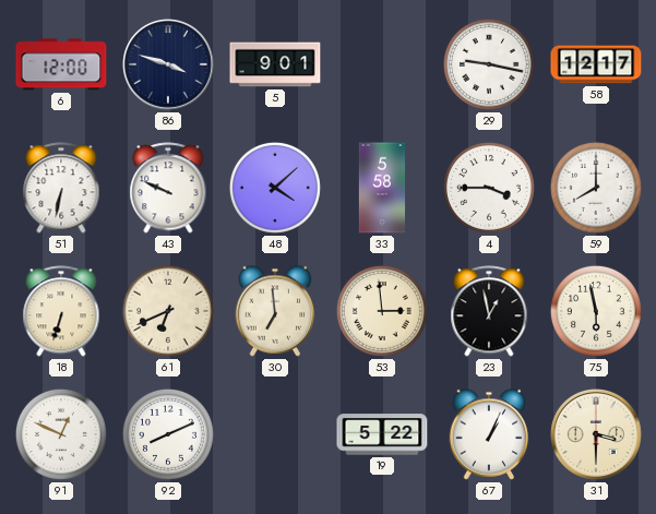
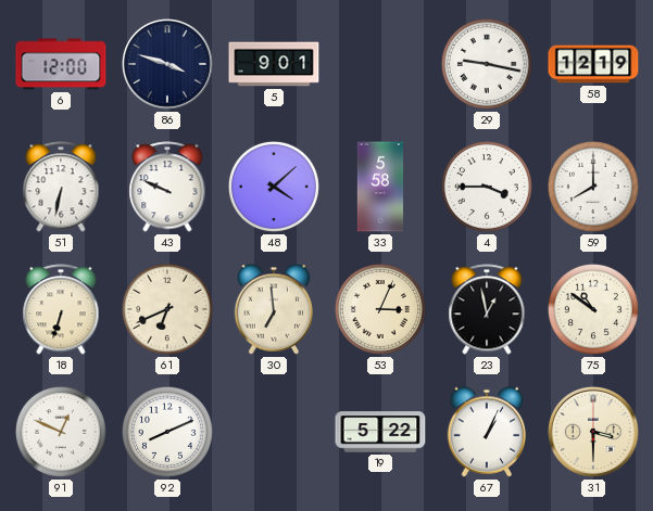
58: 12:17 -> 12:19 (593, 64)
53: 2:59 -> 3:04 (380, 309)
75: 5:58 -> 10:51 (593, 309)
